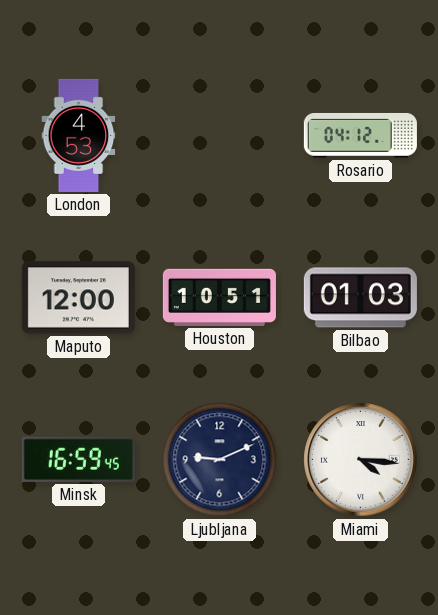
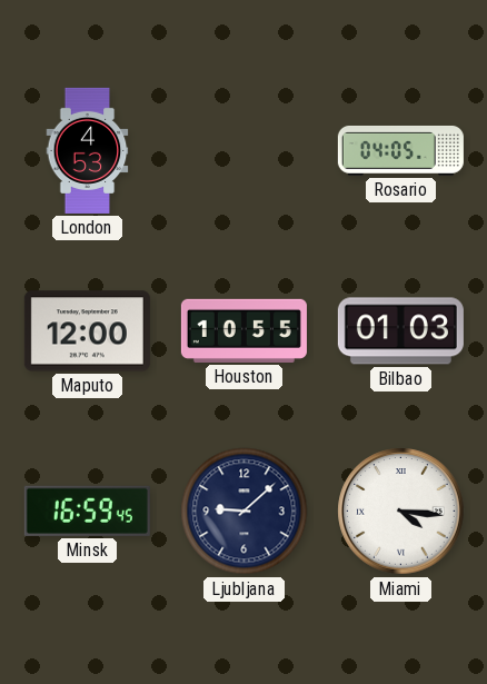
Rosario: 04:12 -> 04:05 (400, 150)
Houston: 10:51 -> 10:55 (244, 330)
Ljubljana: 9:11 -> 9:08 (245, 512)
